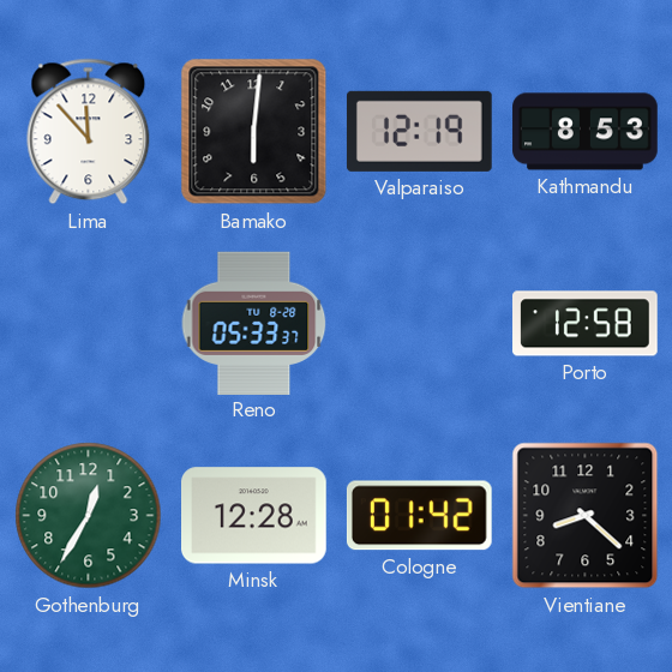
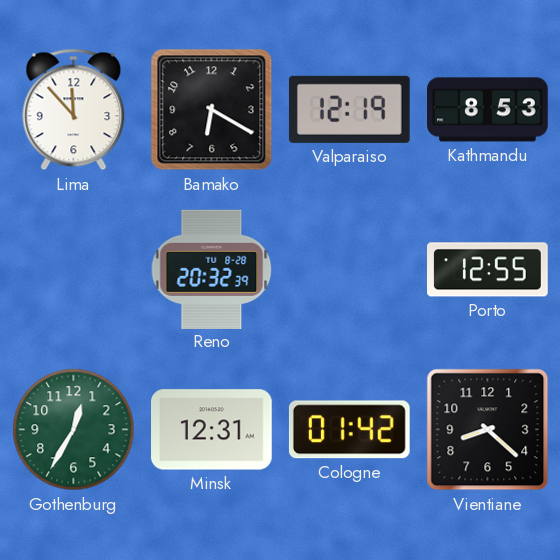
Bamako: 6:01 -> 6:20 (212, 110)
Reno: 05:33 -> 20:32 (212, 269)
Porto: 12:58 -> 12:55 (488, 270)
Minsk: 12:28 -> 12:31 (212, 430)
